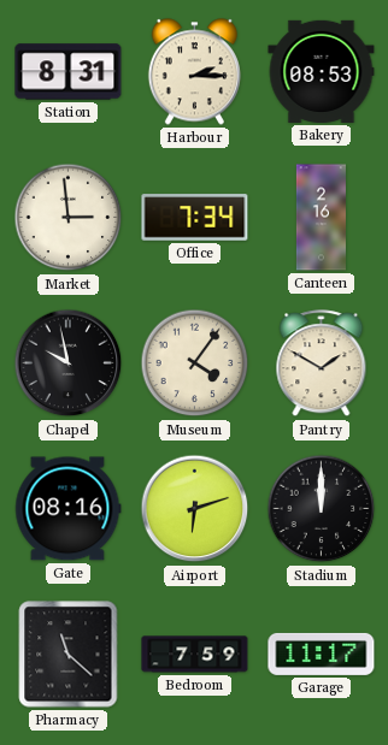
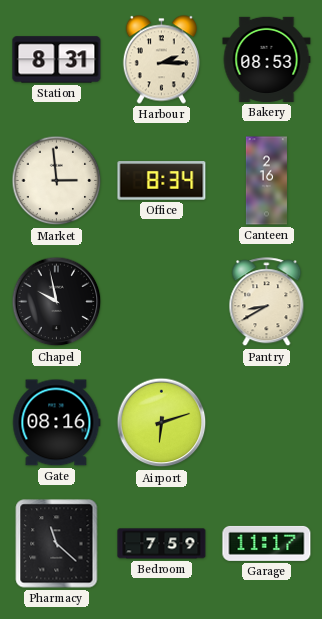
Office: 7:34 -> 8:34 (162, 181)
Museum: 4:06 -> none (195, 363)
Pantry: 1:50 -> 8:40 (267, 302)
Stadium: 12:00 -> none (322, 509)
